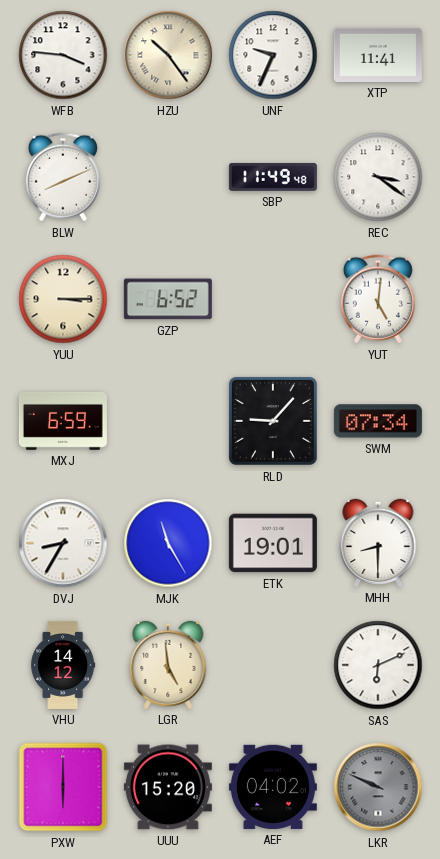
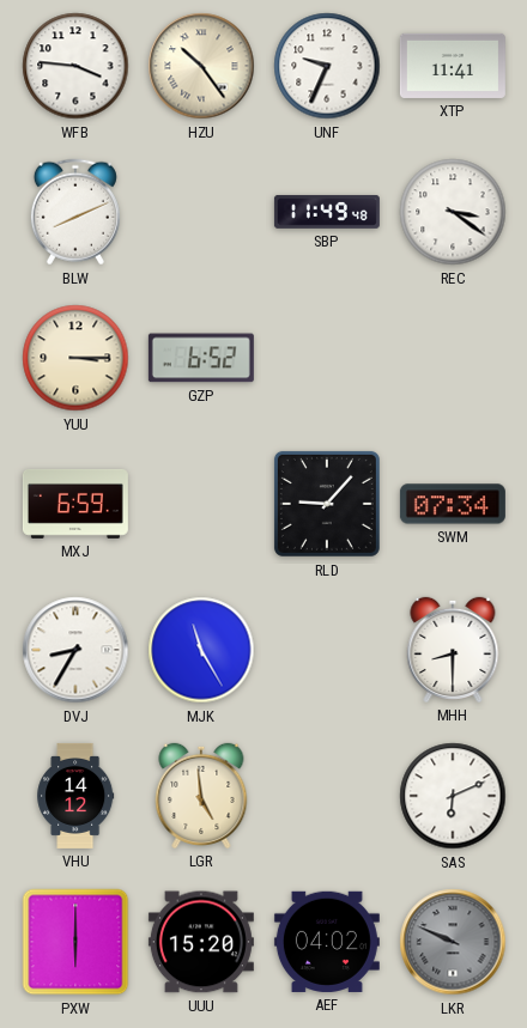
YUT: 5:01 -> none (378, 299)
ETK: 19:01 -> none (273, 543)
